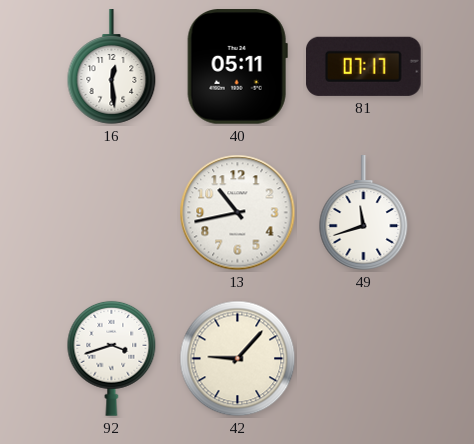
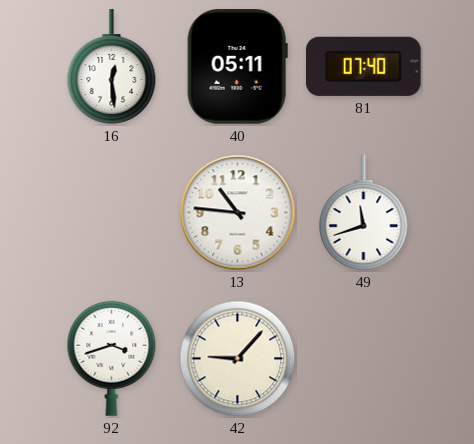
81: 07:17 -> 07:40 (364, 66)
13: 10:43 -> 10:46 (238, 213)
